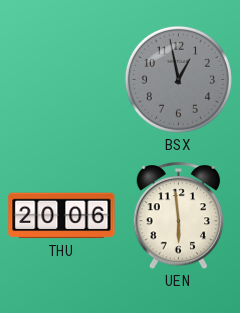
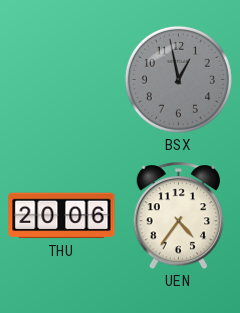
UEN: 5:59 -> 4:36 (179, 216)
